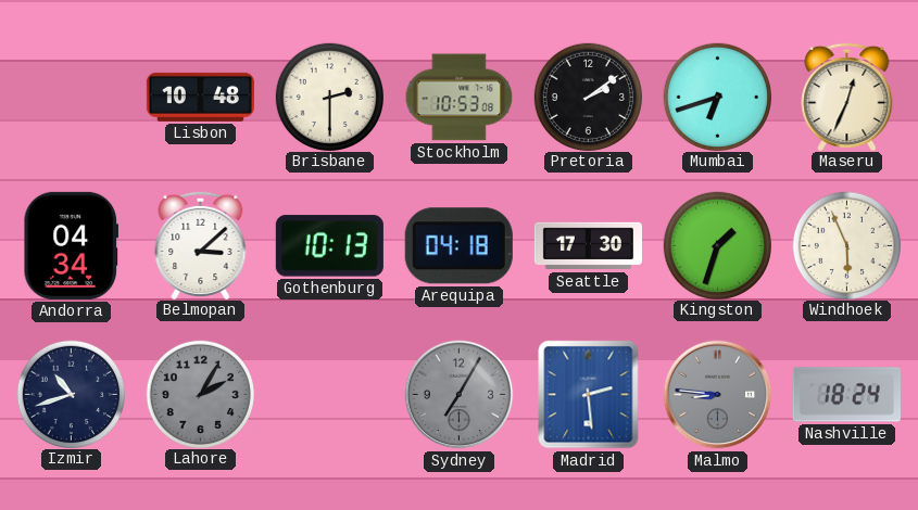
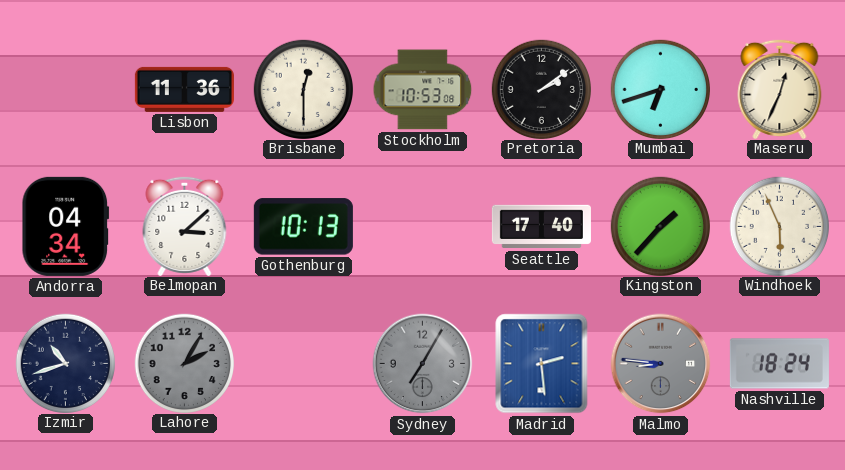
Lisbon: 10:48 -> 11:36 (184, 89)
Brisbane: 2:30 -> 12:30 (303, 89)
Arequipa: 04:18 -> none (458, 246)
Seattle: 17:30 -> 17:40 (541, 227)
Kingston: 1:33 -> 1:37 (660, 226)
